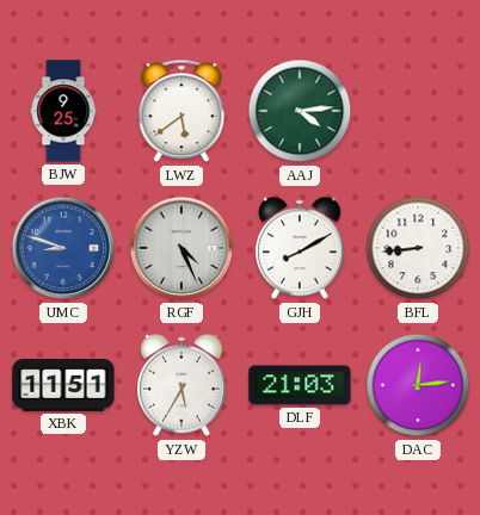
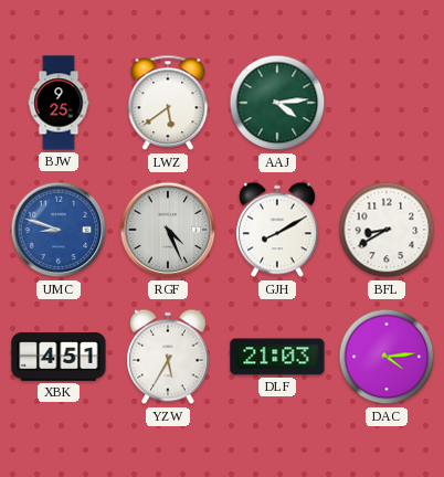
BFL: 8:44 -> 8:40 (387, 230)
XBK: 11:51 -> 4:51 (59, 358)
DAC: 12:14 -> 4:14 (387, 357)
